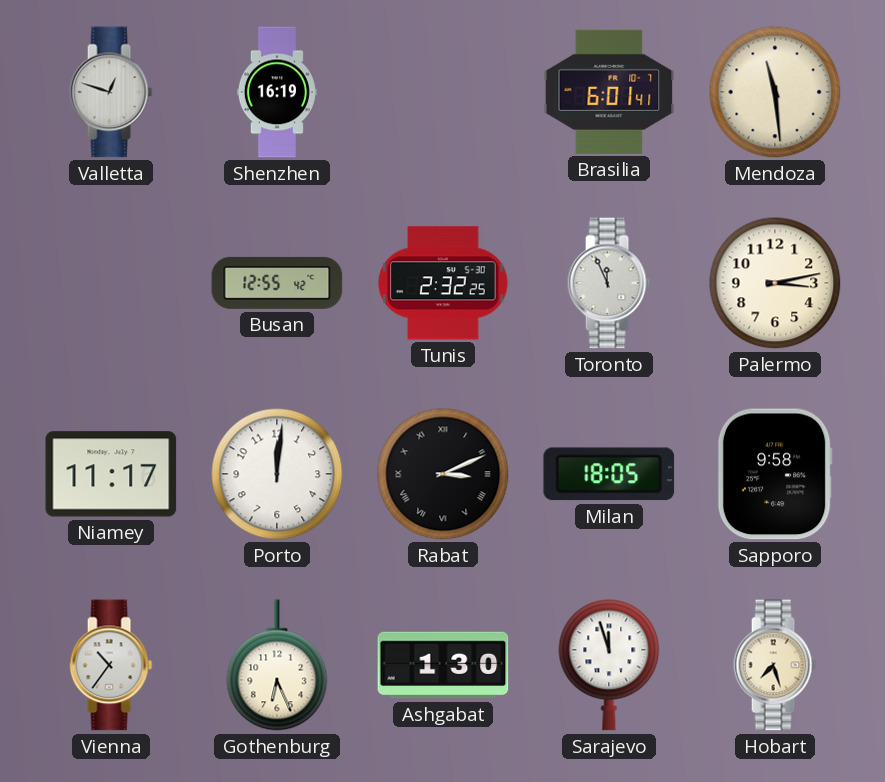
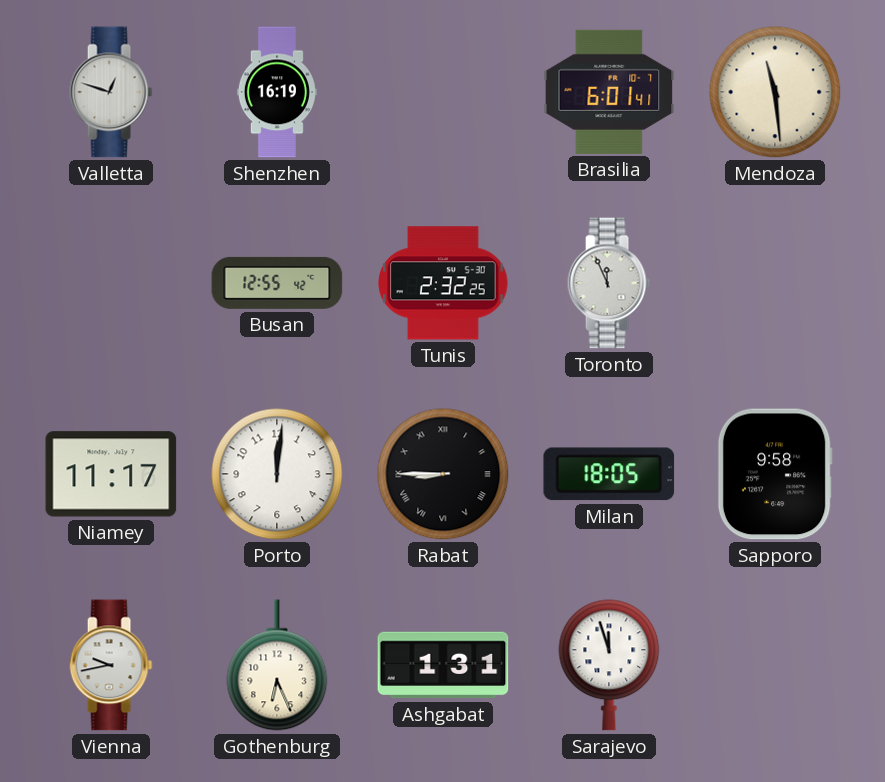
Palermo: 3:13 -> none (775, 283)
Rabat: 3:11 -> 8:45 (443, 474)
Vienna: 10:36 -> 9:43 (111, 665)
Ashgabat: 1:30 -> 1:31 (443, 665)
Hobart: 7:27 -> none (775, 665)
